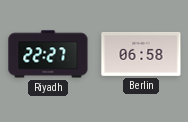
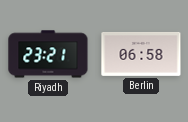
Riyadh: 22:27 -> 23:21 (48, 54)
